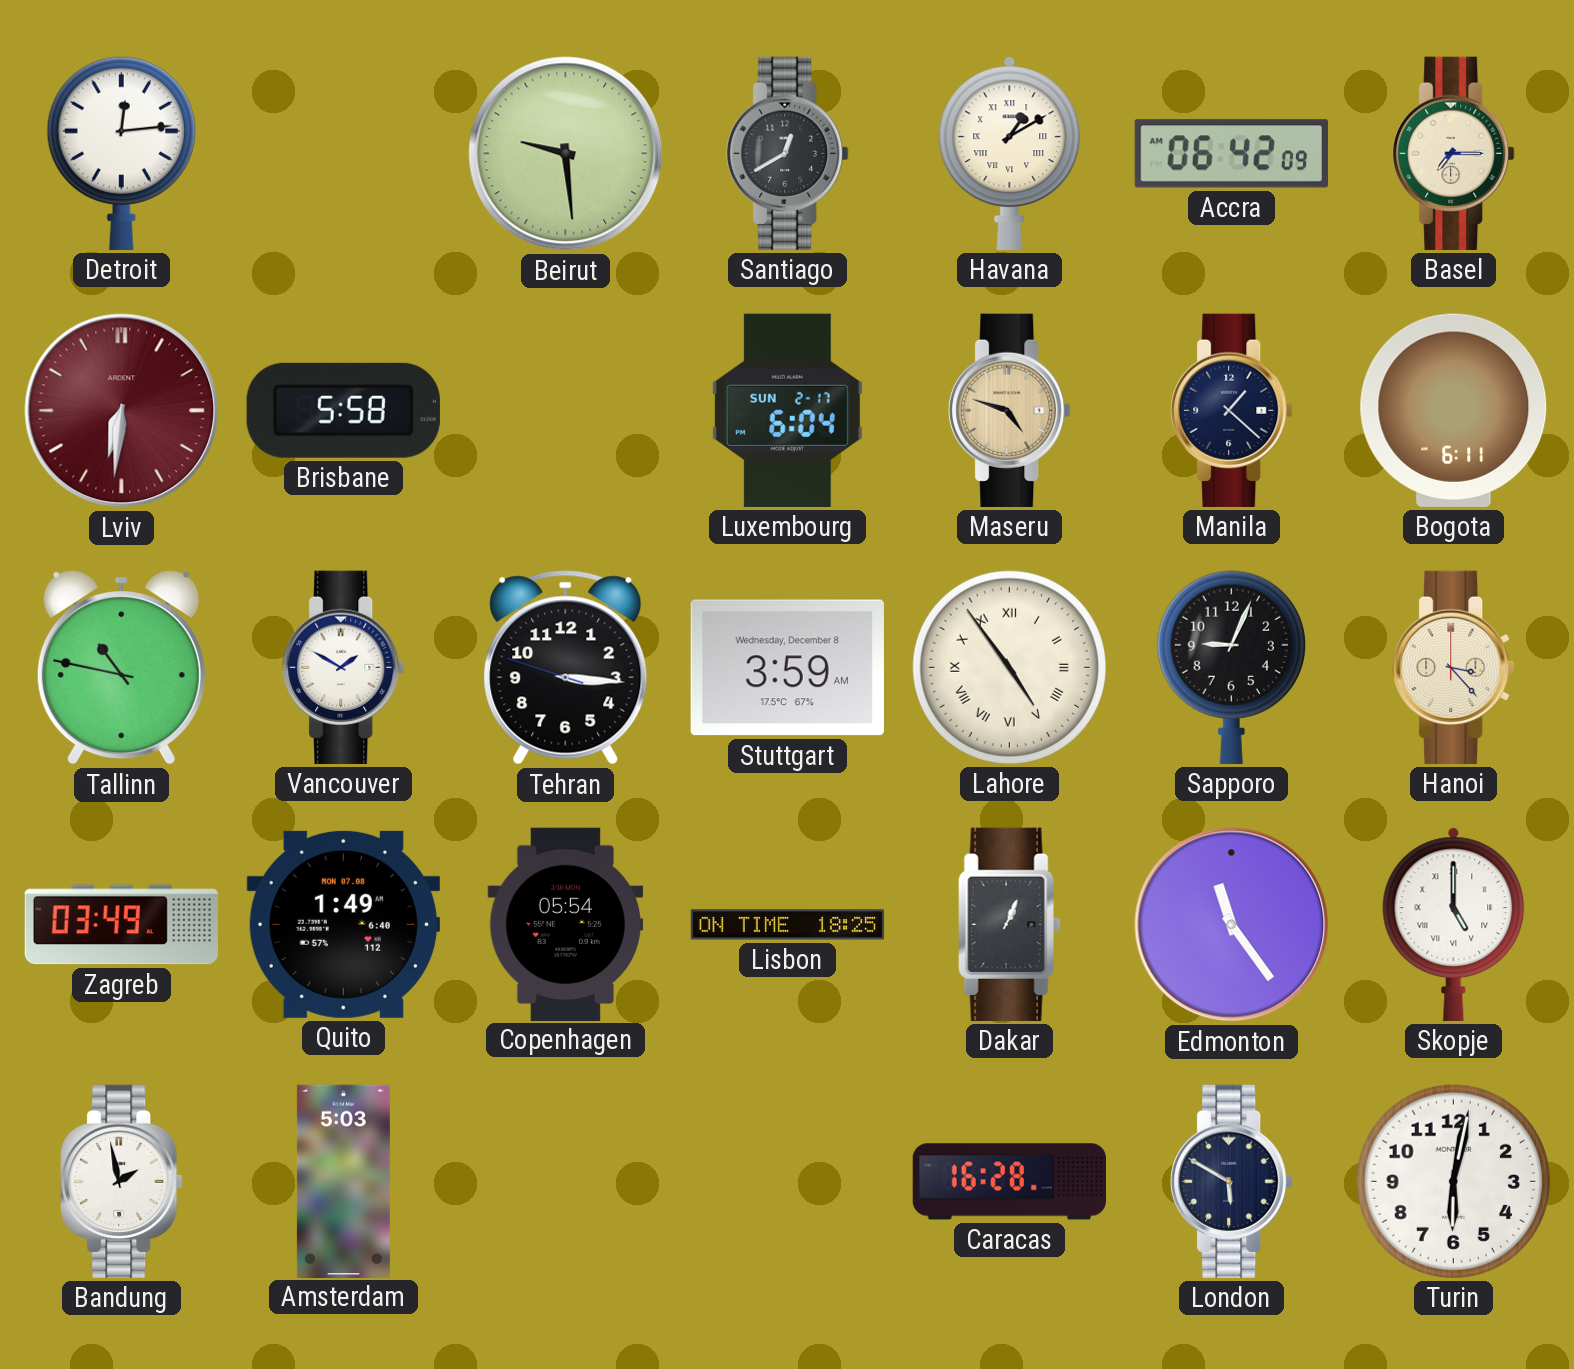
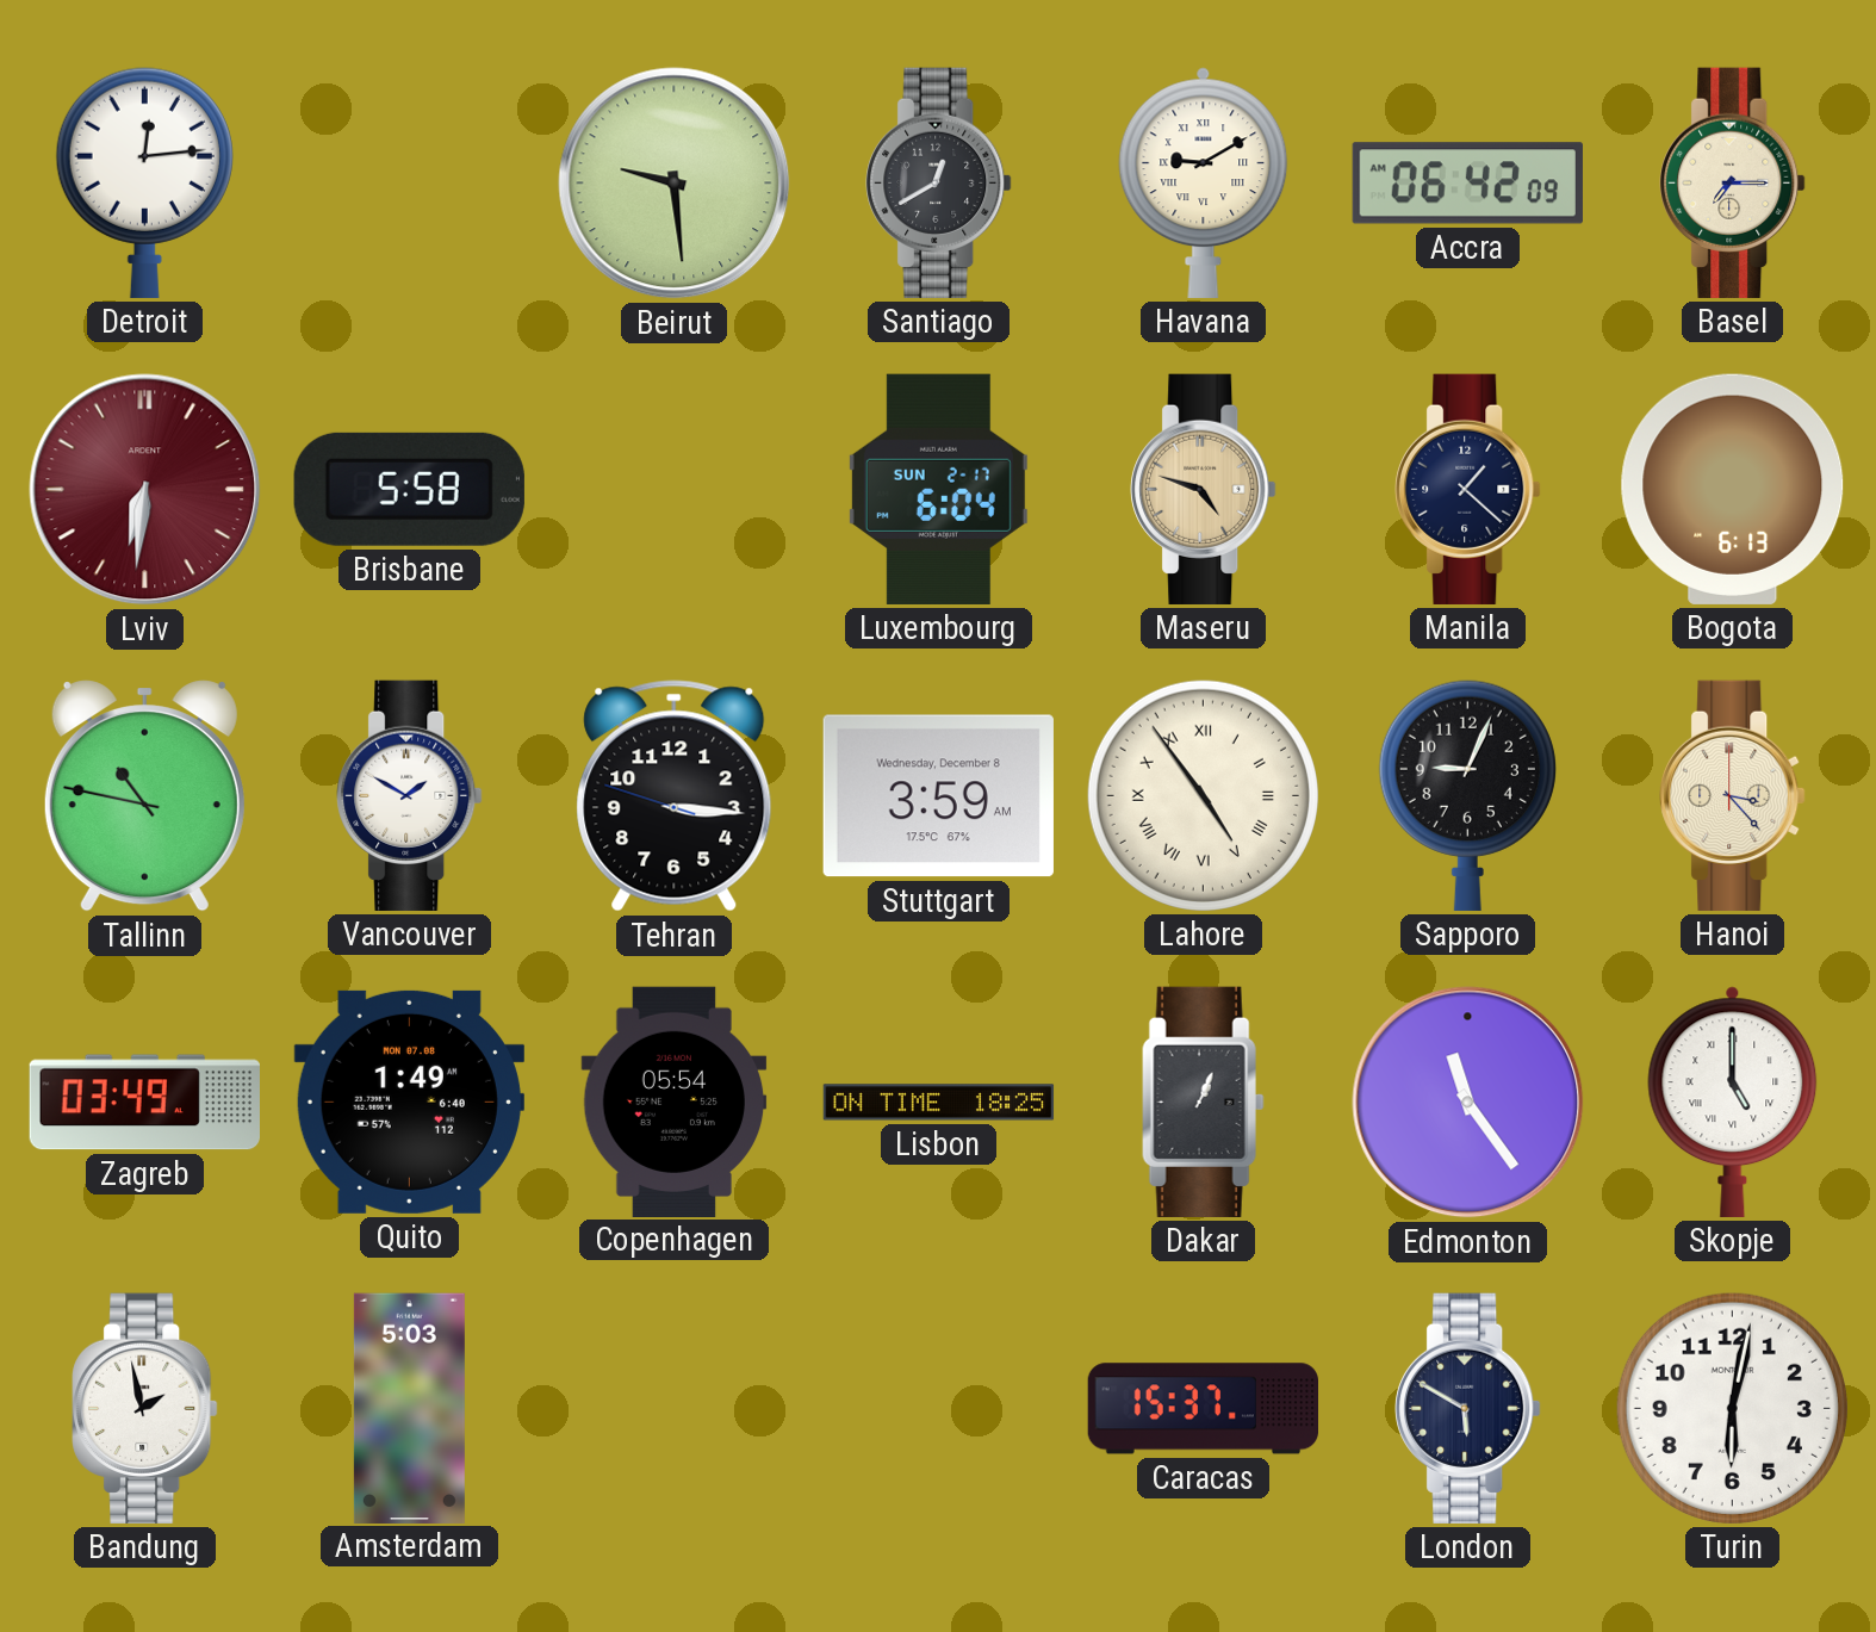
Havana: 1:10 -> 9:10 (1204, 182)
Bogota: 6:11 -> 6:13 (1733, 489)
Caracas: 16:28 -> 15:37 (1203, 1409)
